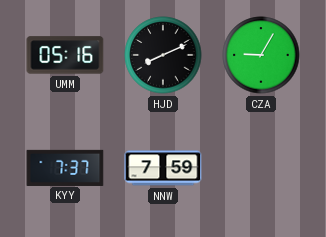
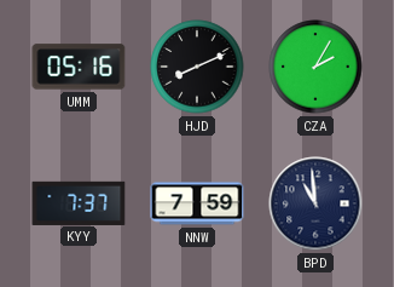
CZA: 9:05 -> 2:05 (315, 67)
BPD: none -> 10:59 (315, 203)
